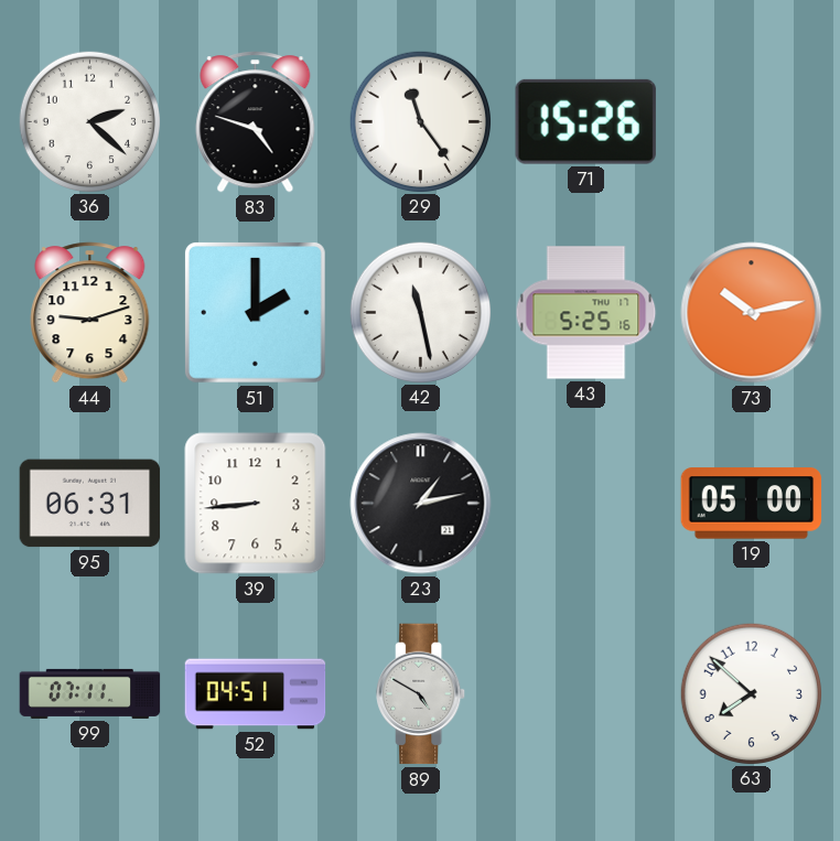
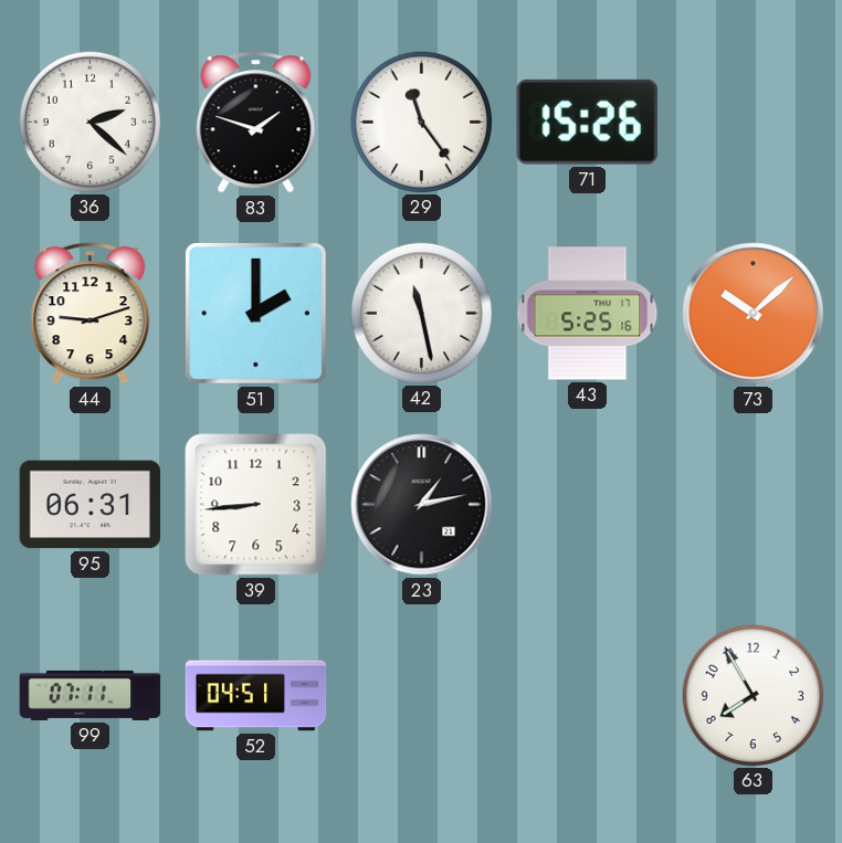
83: 4:48 -> 1:48 (256, 123)
73: 10:13 -> 10:08 (754, 314)
19: 05:00 -> none (752, 504)
89: 4:50 -> none (421, 694)
63: 7:52 -> 7:55 (752, 695)
